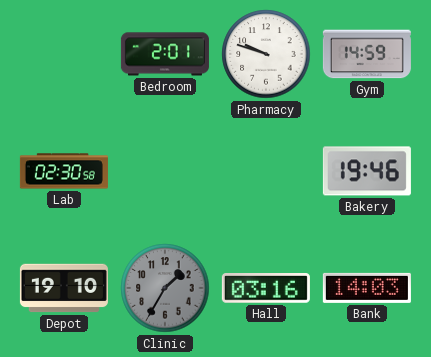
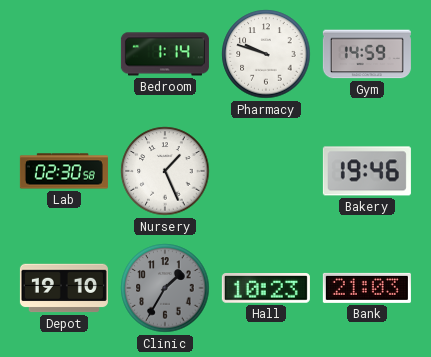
Bedroom: 2:01 -> 1:14 (165, 54)
Nursery: none -> 1:26 (165, 171)
Hall: 03:16 -> 10:23 (266, 289)
Bank: 14:03 -> 21:03 (367, 288)
